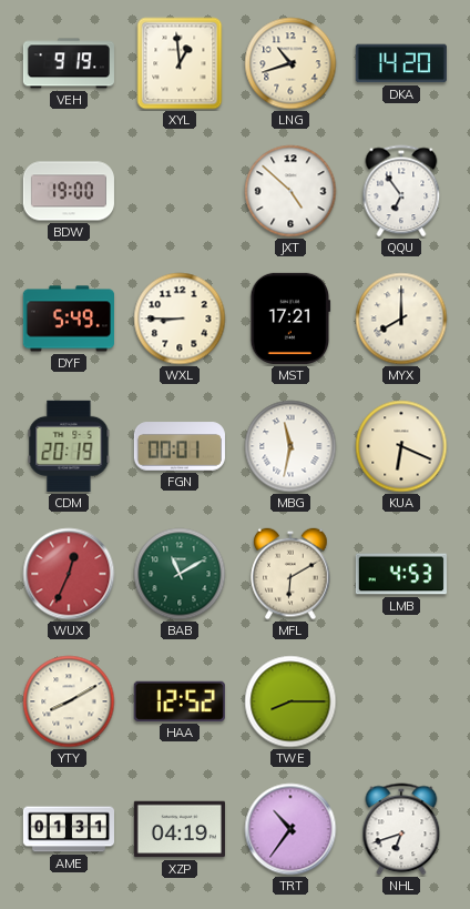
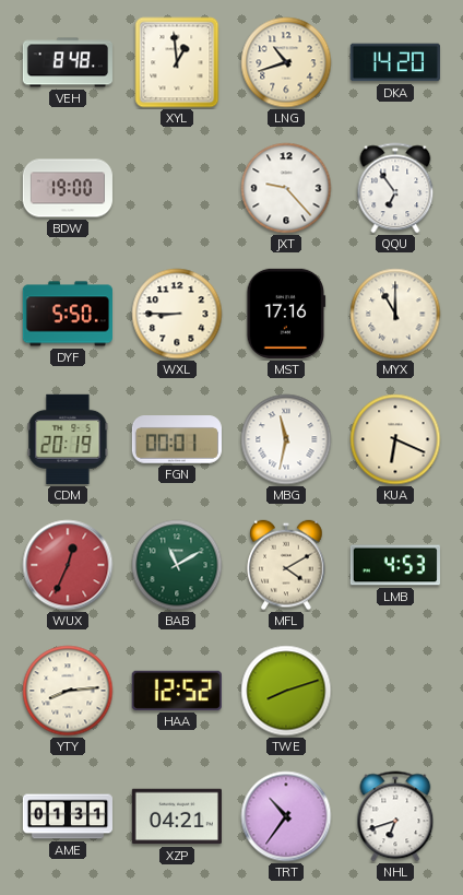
VEH: 9:19 -> 8:48 (67, 62)
JXT: 4:52 -> 9:23 (286, 188)
DYF: 5:49 -> 5:50 (68, 314)
MST: 17:21 -> 17:16 (286, 314)
MYX: 8:00 -> 11:00 (395, 314)
MFL: 6:10 -> 4:10 (286, 565)
YTY: 8:10 -> 8:14 (68, 691)
TWE: 8:15 -> 8:12 (286, 691)
XZP: 04:19 -> 04:21 (177, 816)
